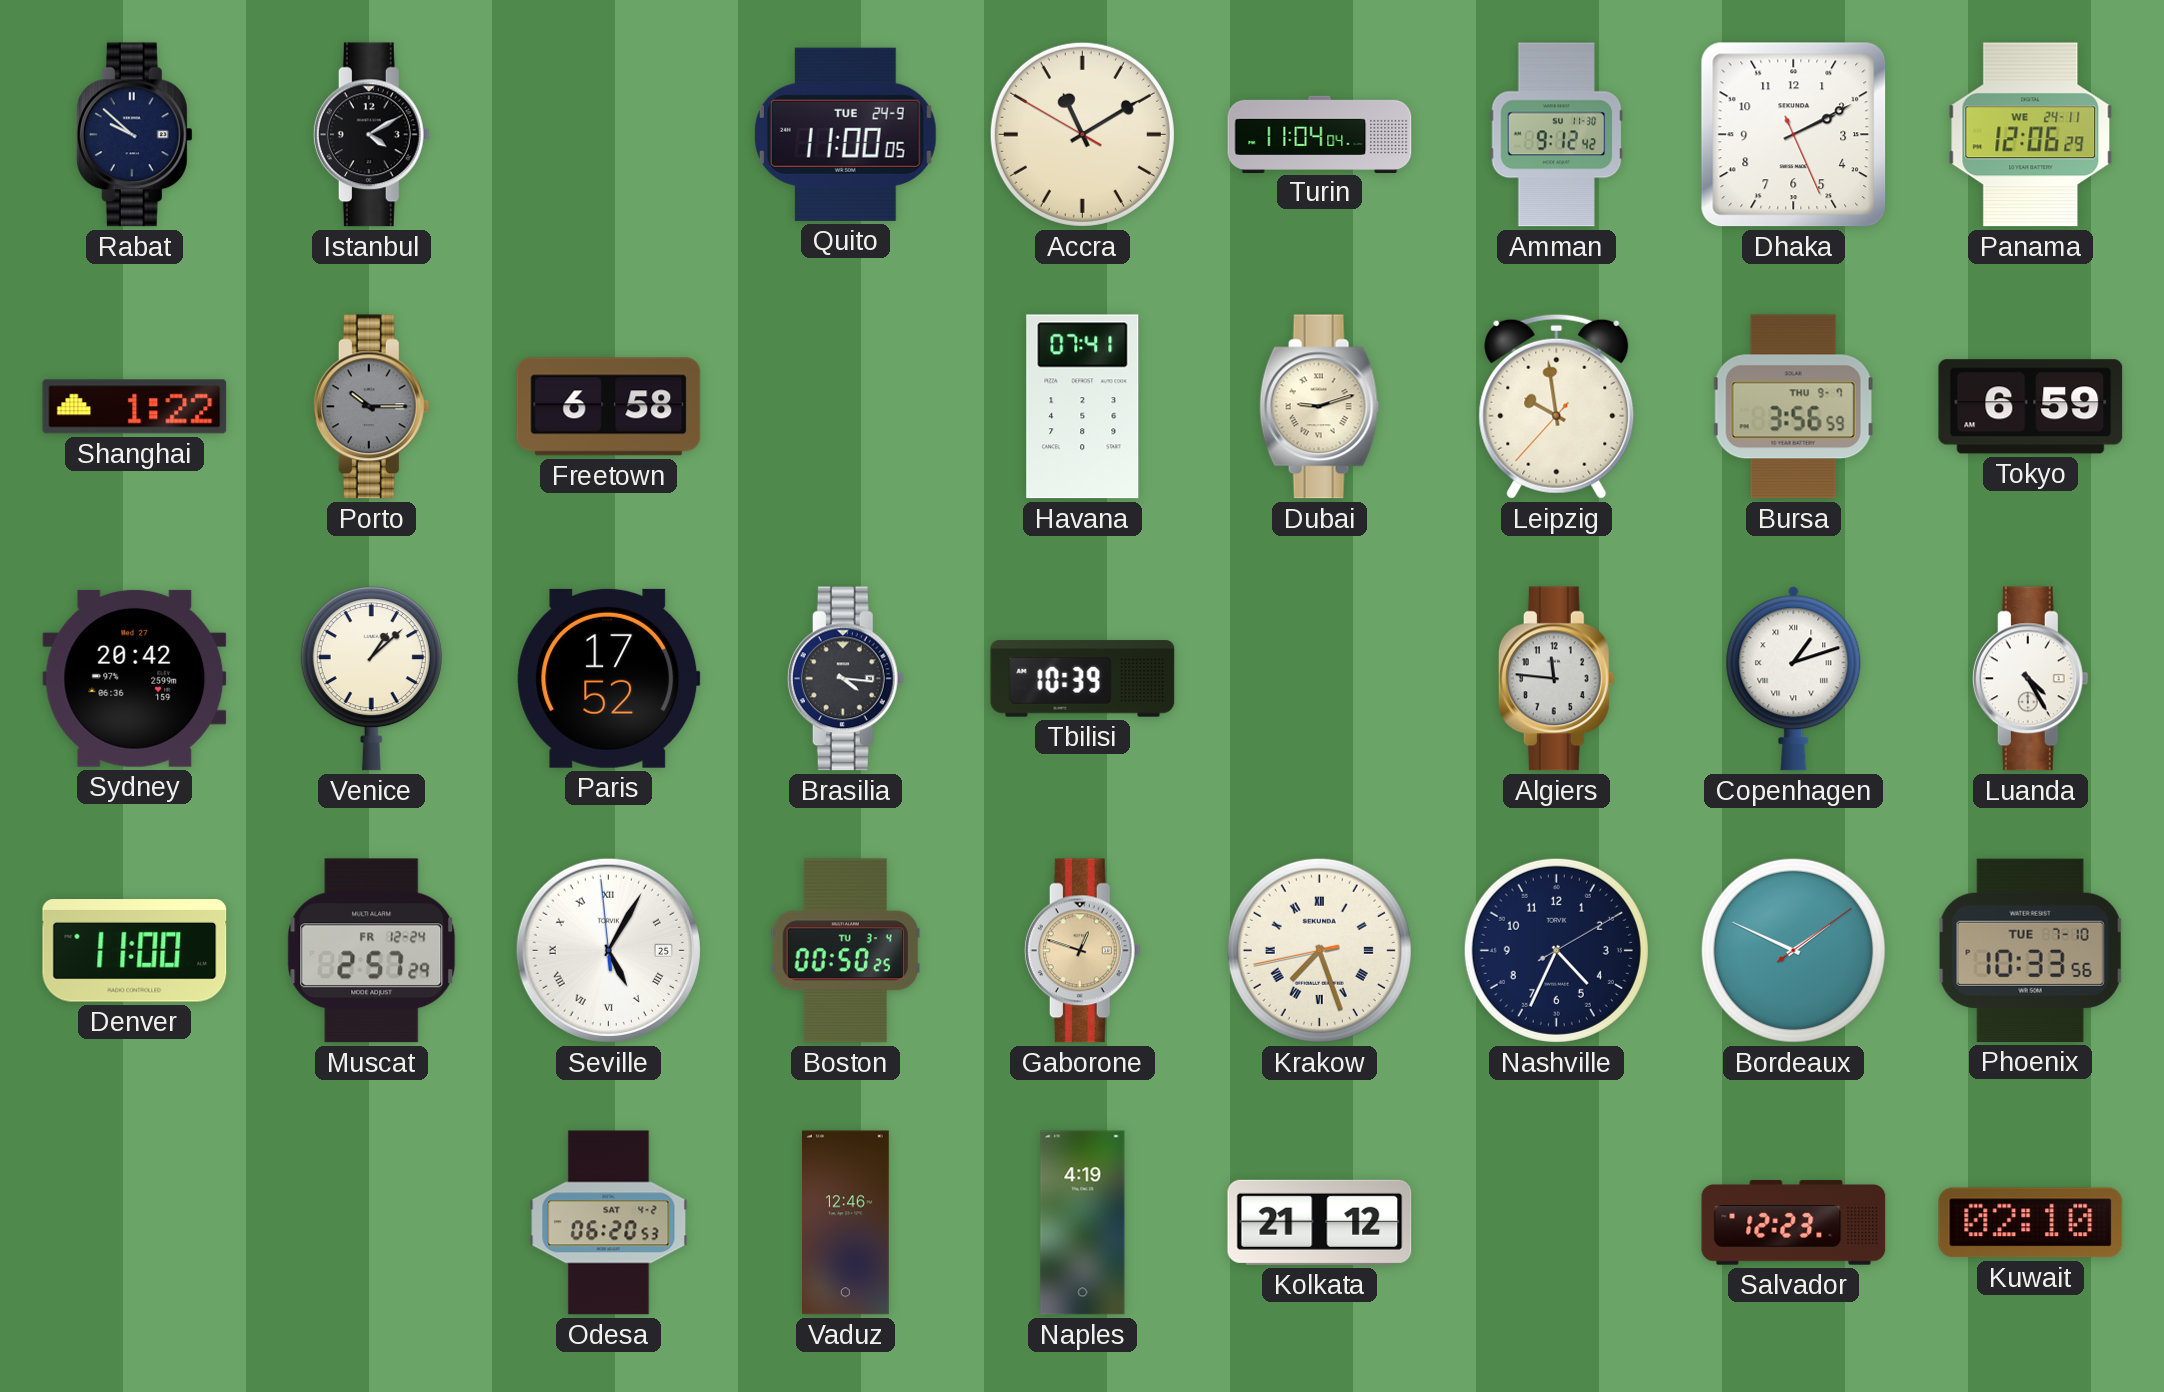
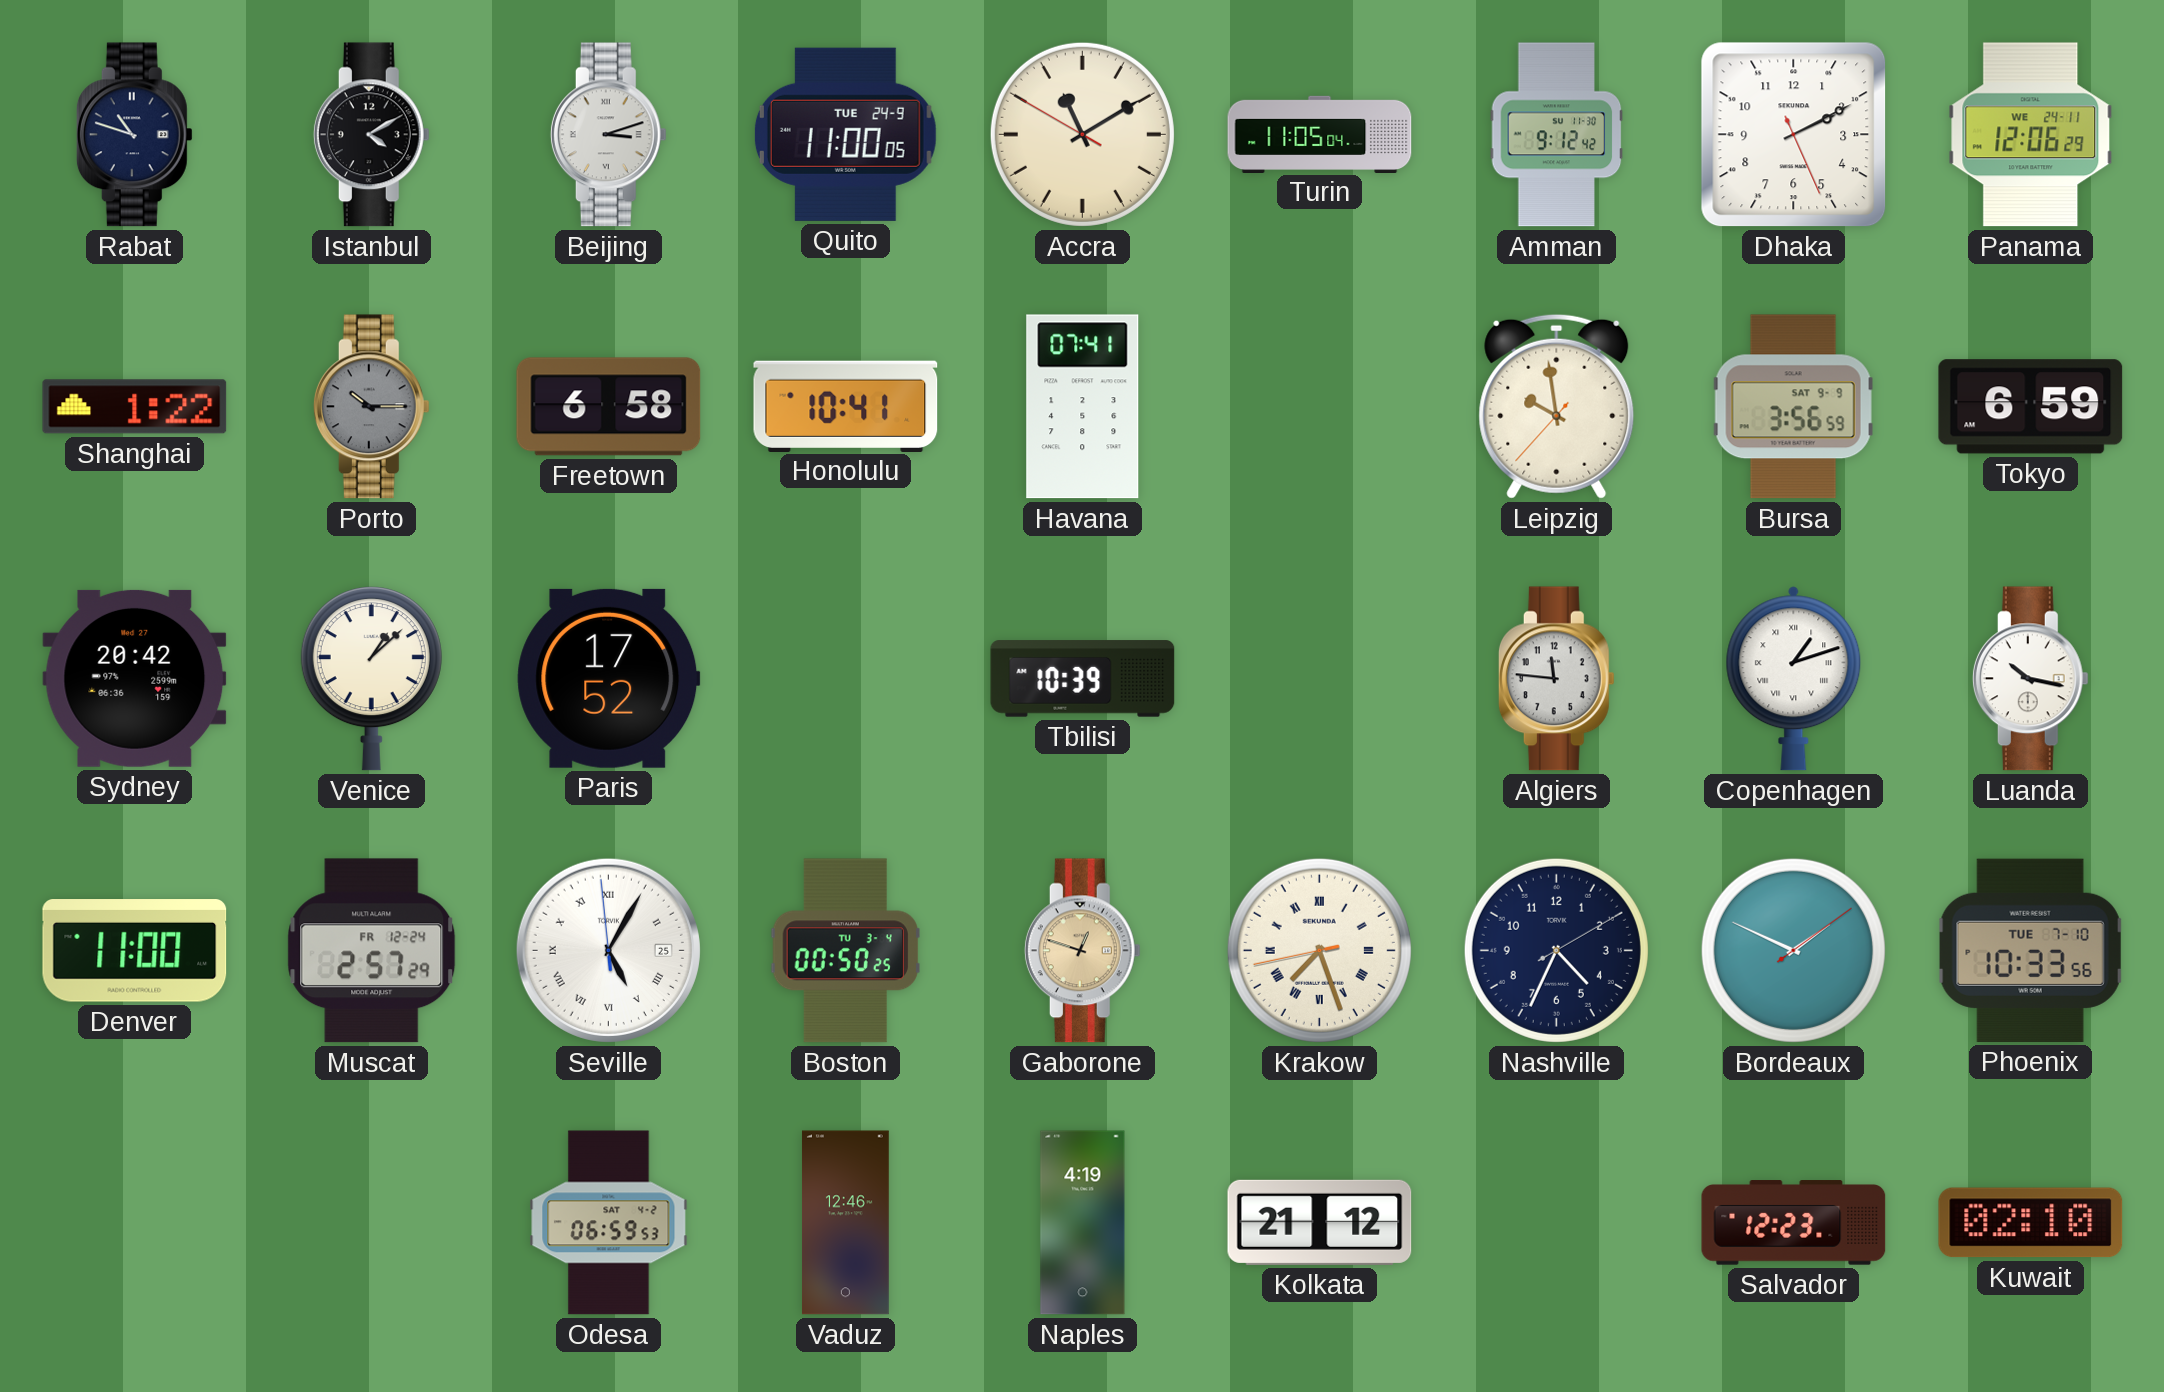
Rabat: 9:52 -> 10:48 (134, 135)
Beijing: none -> 3:12 (608, 135)
Turin: 11:04 -> 11:05 (1320, 134)
Honolulu: none -> 10:41 (846, 406)
Dubai: 9:12 -> none (1320, 407)
Bursa date: THU 9-7 -> SAT 9-9 (1794, 407)
Brasilia: 4:16 -> none (845, 679)
Luanda: 4:25 -> 10:17 (2030, 679)
Odesa: 06:20 -> 06:59 (609, 1223)
